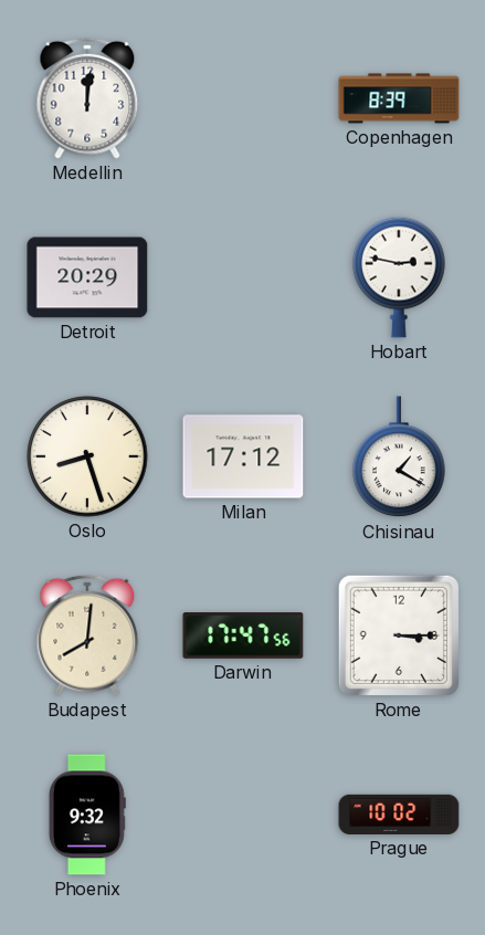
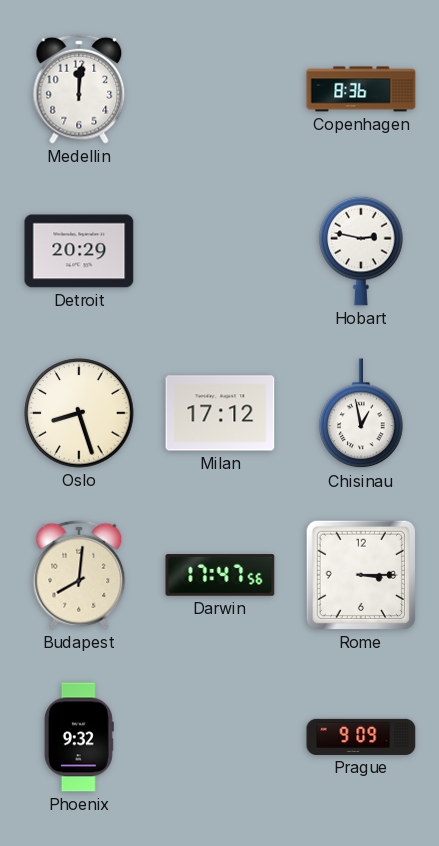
Copenhagen: 8:39 -> 8:36 (361, 89)
Chisinau: 1:20 -> 12:58 (361, 414)
Prague: 10:02 -> 9:09 (361, 737)
